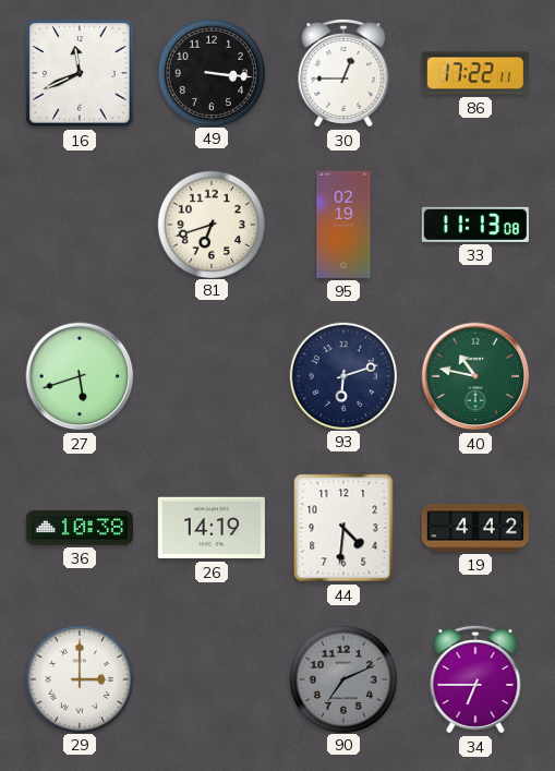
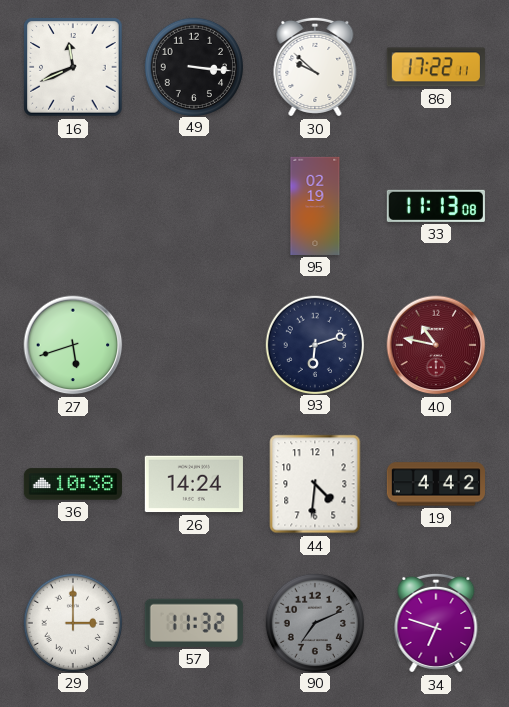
30: 12:45 -> 9:52 (315, 67)
81: 6:42 -> none (210, 224)
40 dial: green -> burgundy (436, 345)
26: 14:19 -> 14:24 (194, 484)
57: none -> 11:32 (194, 623)
34: 6:45 -> 6:48 (436, 623)
